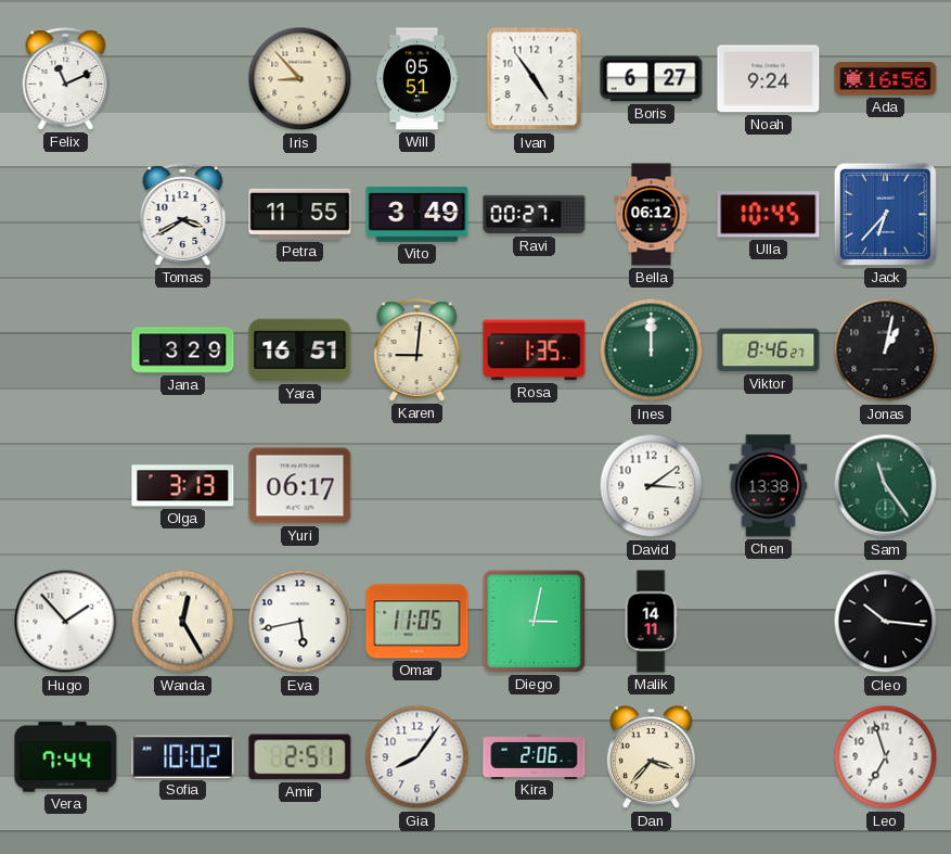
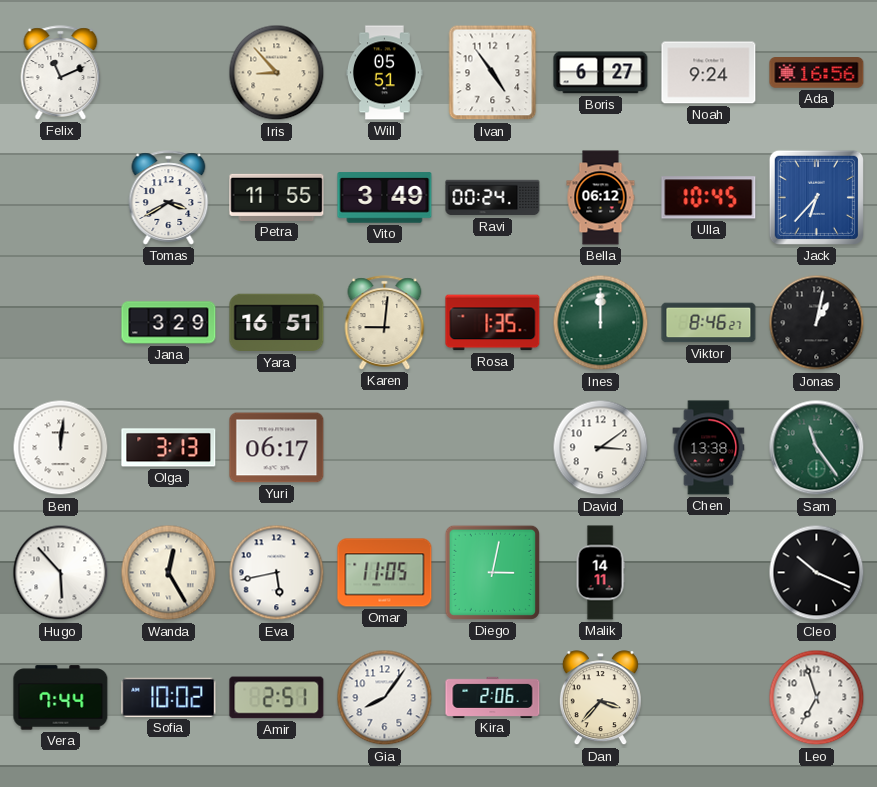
Ravi: 00:27 -> 00:24 (493, 198)
Ben: none -> 12:01 (61, 448)
Hugo: 1:53 -> 5:53 (61, 573)
Cleo: 10:16 -> 10:19 (817, 573)
